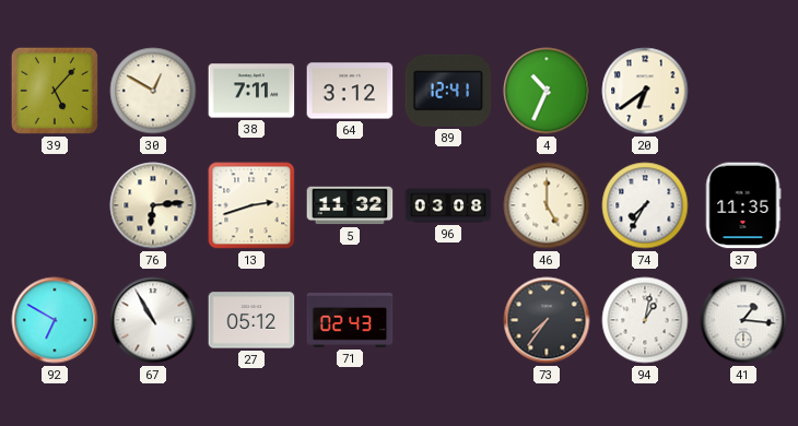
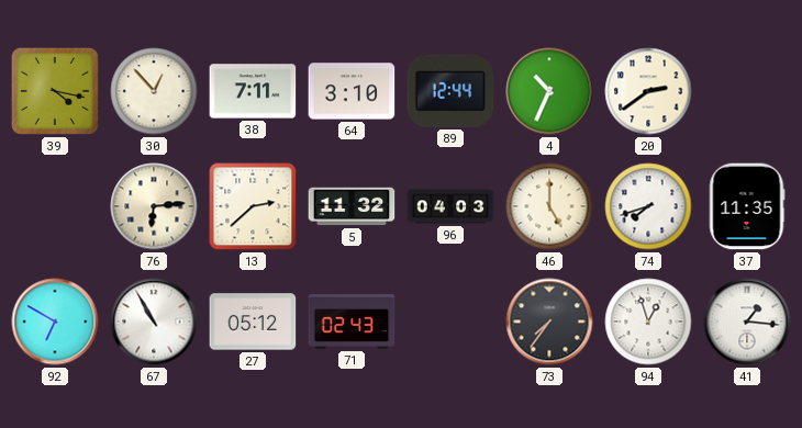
39: 5:07 -> 4:17 (55, 91)
30: 12:50 -> 12:53 (154, 91)
64: 3:12 -> 3:10 (352, 91)
89: 12:41 -> 12:44 (450, 91)
20: 6:39 -> 2:39 (648, 91)
13: 2:42 -> 2:38 (253, 206)
96: 03:08 -> 04:03 (450, 206)
74: 7:35 -> 7:42 (648, 206)
94: 1:02 -> 12:57 (648, 322)
